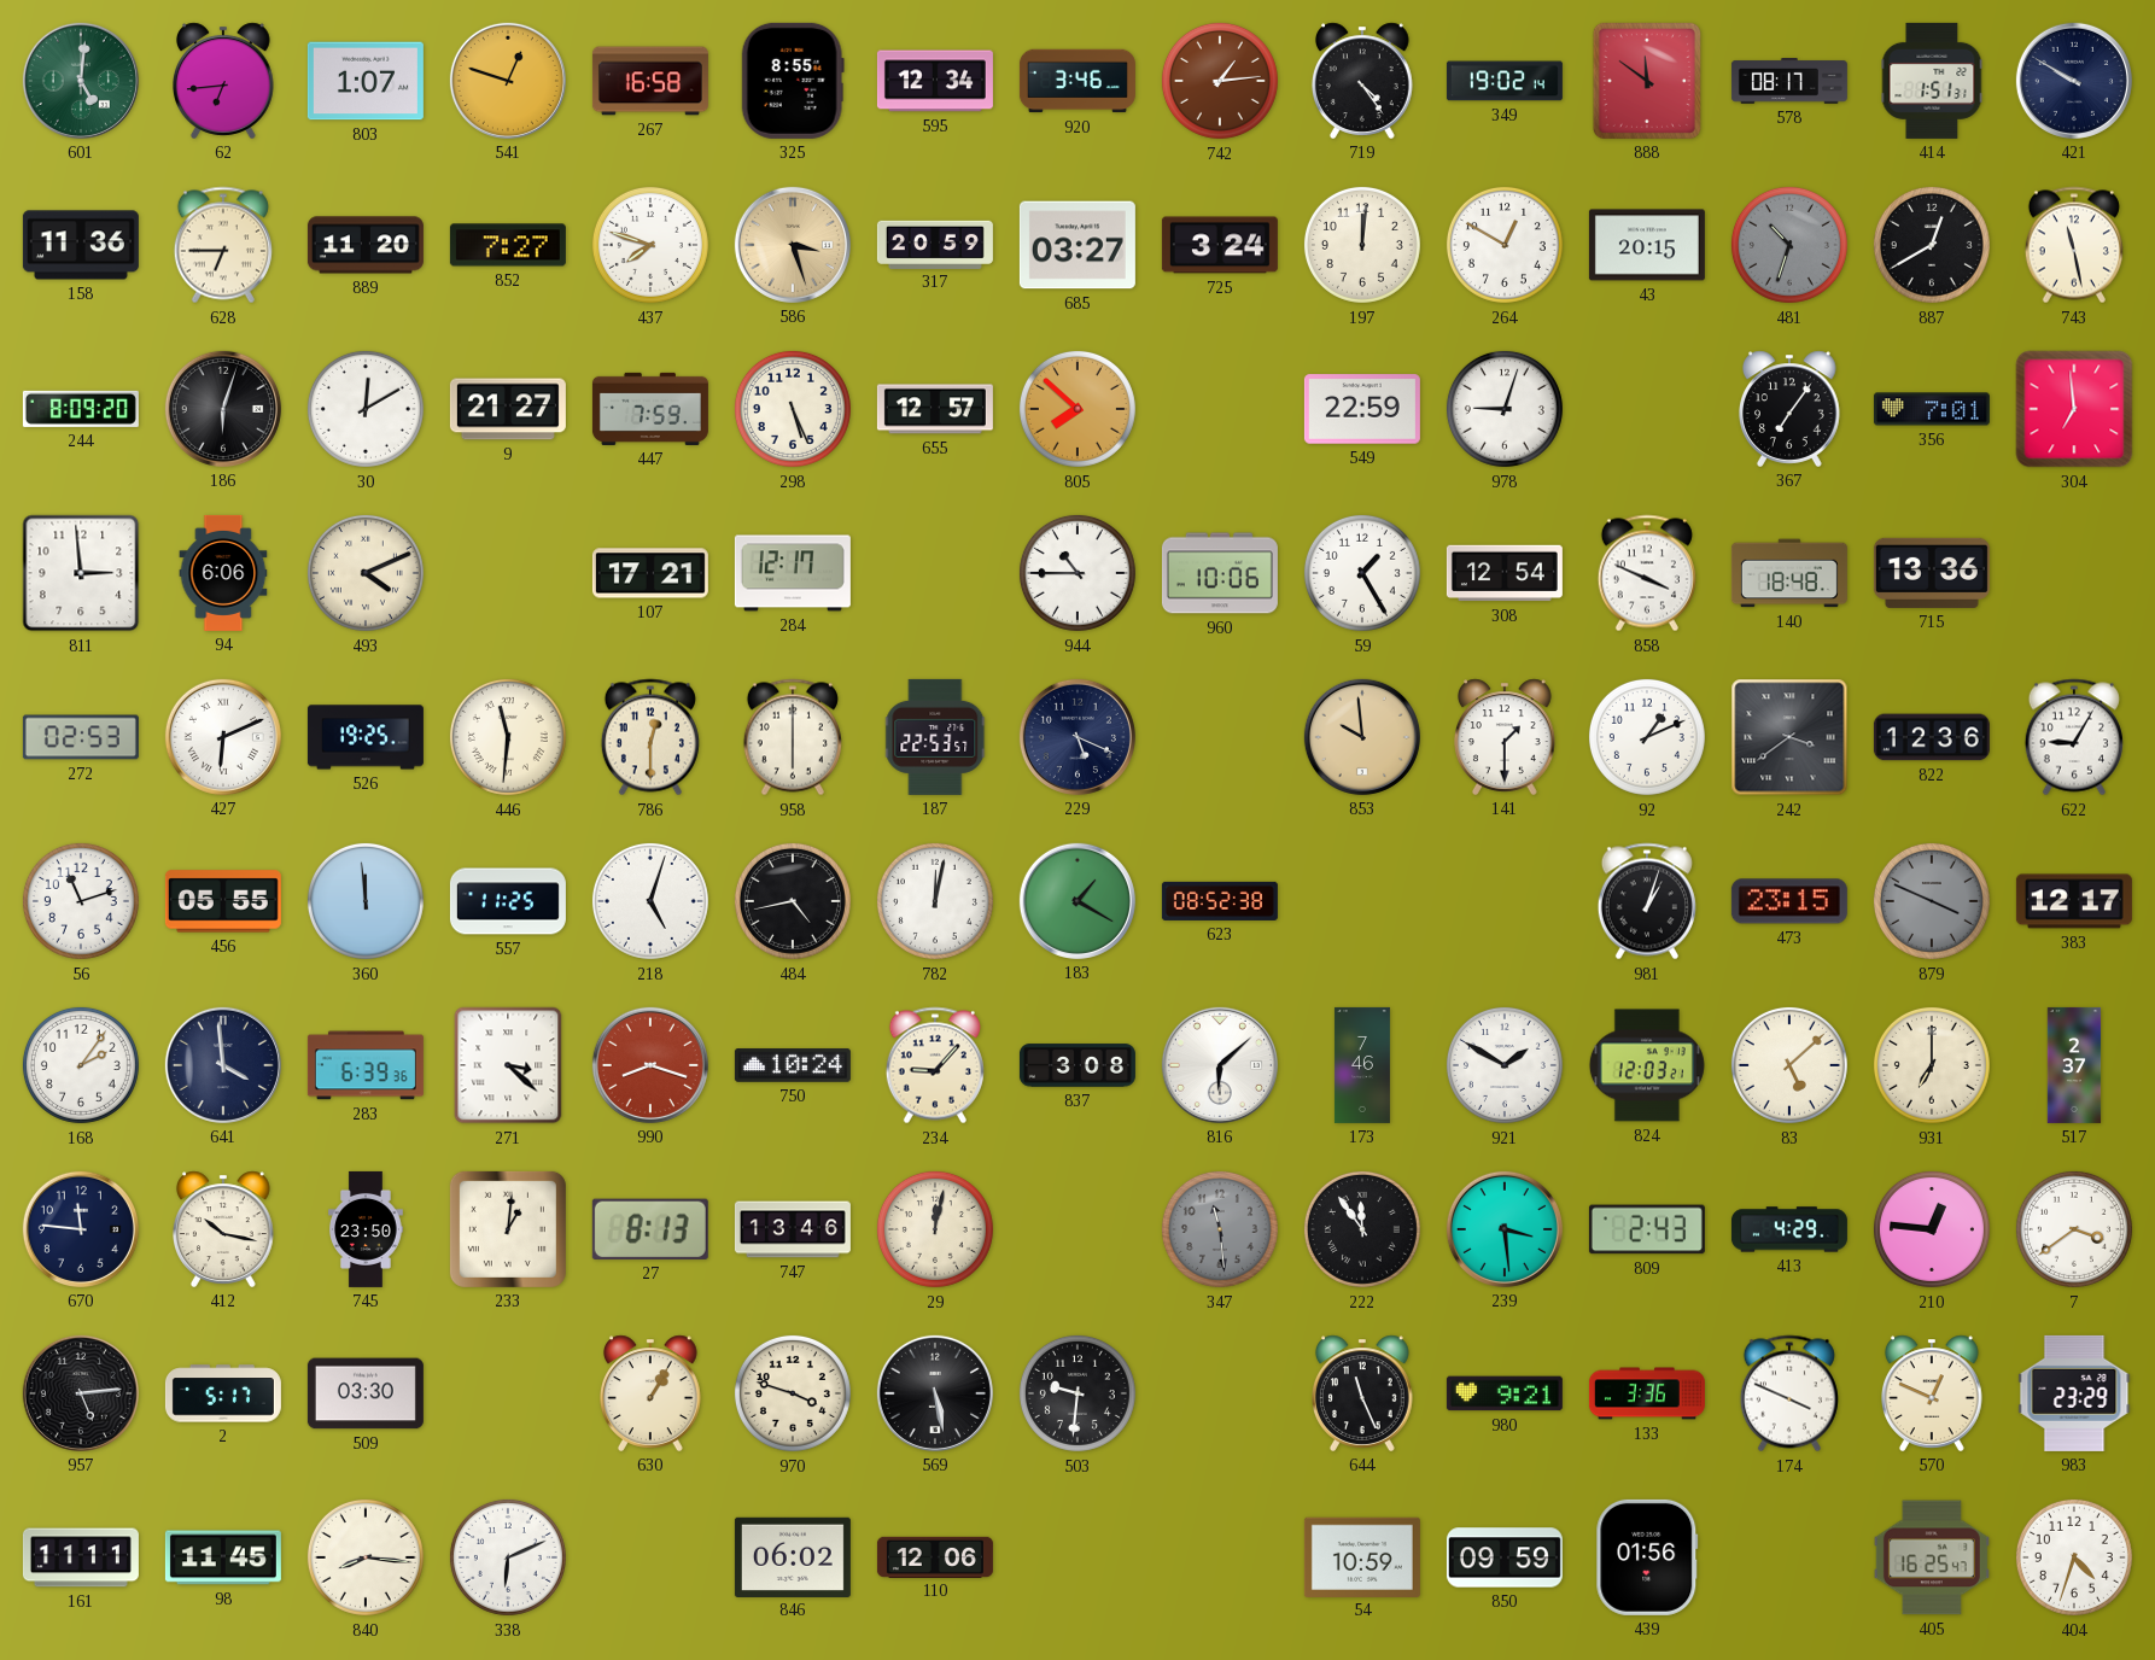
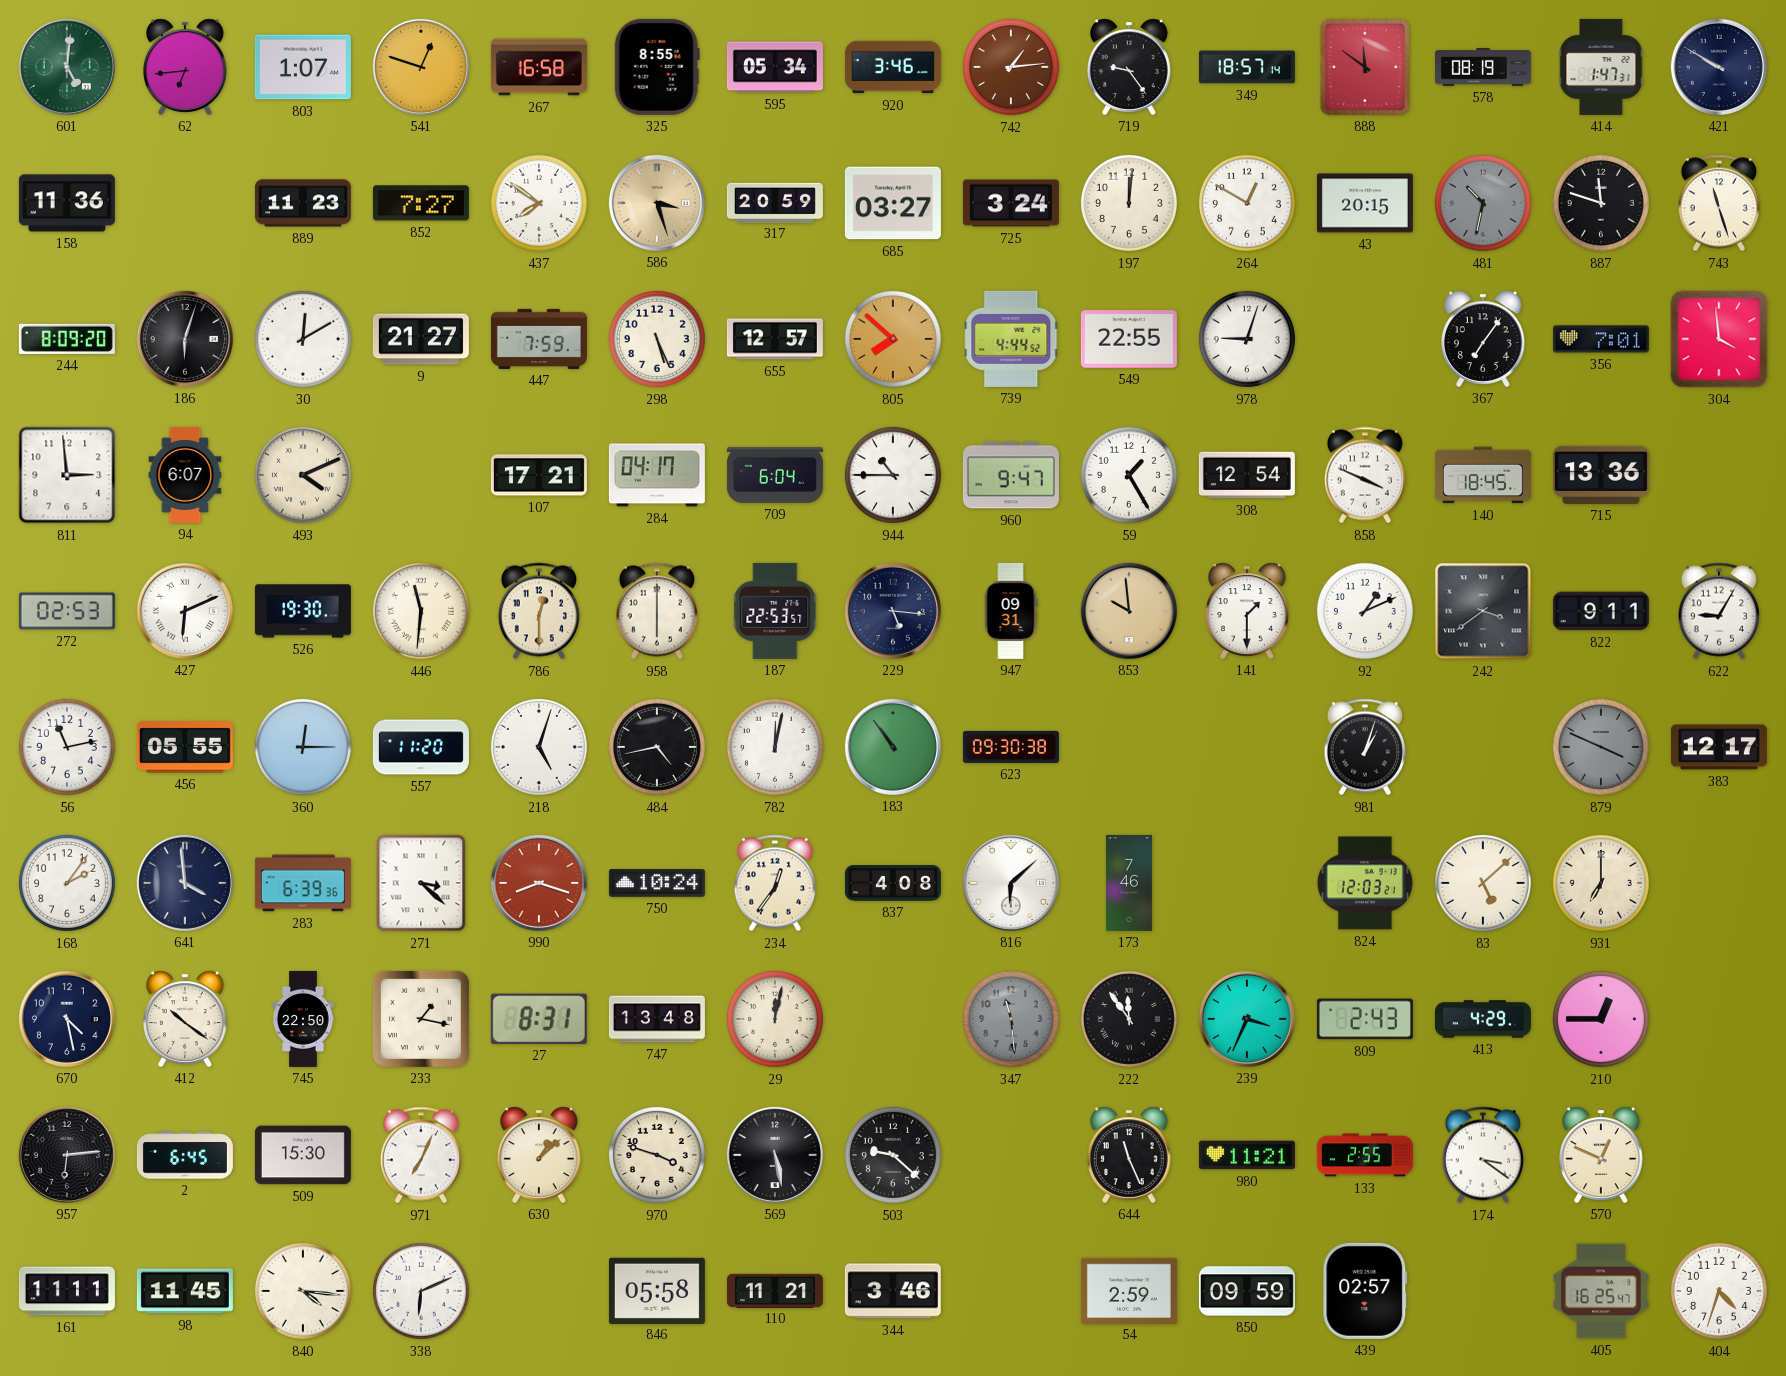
595: 12:34 -> 05:34 (775, 67)
719: 4:24 -> 9:24 (1130, 67)
349: 19:02 -> 18:57 (1247, 67)
578: 08:17 -> 08:19 (1483, 68)
414: 1:51 -> 1:47 (1601, 67)
628: 6:45 -> none (223, 245)
889: 11:20 -> 11:23 (303, 203)
437: 7:48 -> 7:51 (539, 203)
481: 10:33 -> 10:32 (1483, 203)
887: 12:40 -> 11:48 (1601, 203)
743: 11:28 -> 11:27 (1719, 203)
739: none -> 4:44 (1012, 339)
549: 22:59 -> 22:55 (1129, 339)
304: 6:59 -> 3:59 (1719, 339)
94: 6:06 -> 6:07 (185, 475)
284: 12:17 -> 04:17 (657, 475)
709: none -> 6:04 (775, 475)
960: 10:06 -> 9:47 (1011, 475)
140: 18:48 -> 18:45 (1483, 475)
526: 19:25 -> 19:30 (303, 611)
229: 5:19 -> 5:16 (893, 611)
947: none -> 09:31 (1011, 611)
822: 12:36 -> 9:11 (1601, 611)
56: 11:12 -> 11:13 (67, 747)
360: 11:59 -> 12:15 (303, 747)
557: 11:25 -> 11:20 (421, 747)
183: 1:20 -> 10:54 (893, 747)
623: 08:52 -> 09:30 (1011, 747)
473: 23:15 -> none (1789, 901)
234: 9:07 -> 12:36 (775, 883)
837: 3:08 -> 4:08 (893, 883)
921: 1:50 -> none (1505, 1065)
517: 2:37 -> none (2074, 1065)
670: 11:46 -> 4:28 (67, 1019)
412: 10:17 -> 10:21 (186, 1019)
745: 23:50 -> 22:50 (304, 1019)
233: 1:01 -> 1:17 (421, 1019)
27: 8:13 -> 8:31 (539, 1019)
747: 13:46 -> 13:48 (657, 1019)
239: 3:29 -> 3:34 (1247, 1019)
210: 12:46 -> 12:45 (1601, 1019)
7: 3:39 -> none (2074, 1229)
957: 5:14 -> 6:14 (67, 1155)
2: 5:17 -> 6:45 (185, 1155)
509: 03:30 -> 15:30 (303, 1155)
971: none -> 7:04 (421, 1155)
630: 1:05 -> 1:08 (540, 1155)
503: 9:31 -> 9:22 (893, 1155)
980: 9:21 -> 11:21 (1247, 1155)
133: 3:36 -> 2:55 (1365, 1155)
174: 3:49 -> 3:21 (1483, 1155)
983: 23:29 -> none (2074, 1393)
840: 8:16 -> 4:16 (303, 1291)
846: 06:02 -> 05:58 (657, 1290)
110: 12:06 -> 11:21 (775, 1290)
344: none -> 3:46 (893, 1291)
54: 10:59 -> 2:59 (1129, 1290)
439: 01:56 -> 02:57 (1365, 1291)
